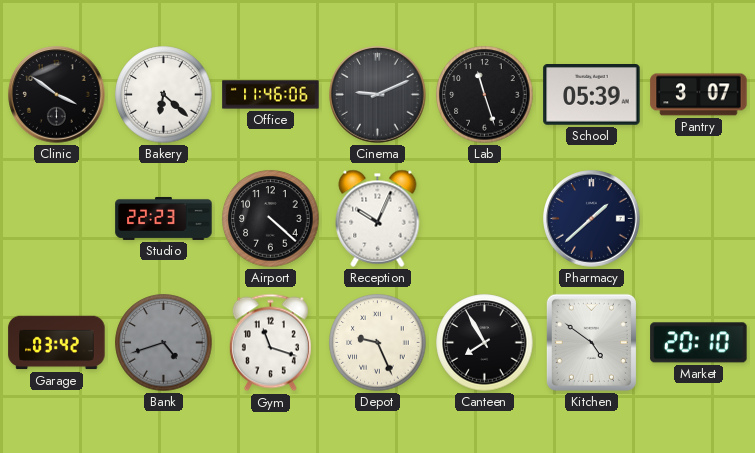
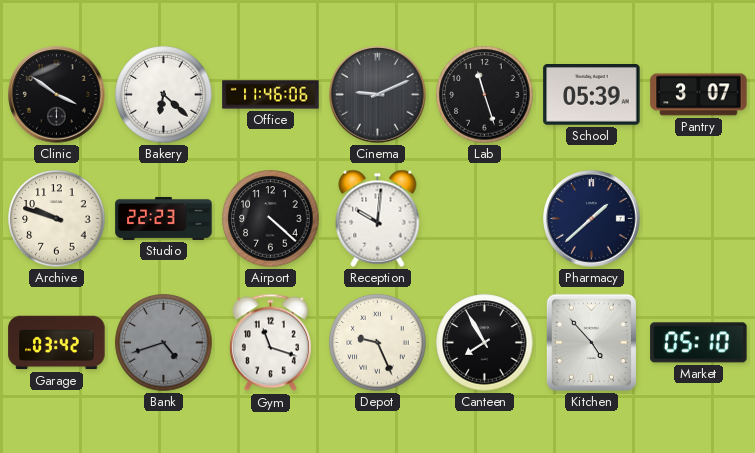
Archive: none -> 9:48 (57, 219)
Reception: 10:04 -> 10:01 (378, 218)
Kitchen: 4:51 -> 4:53 (591, 342)
Market: 20:10 -> 05:10 (699, 343)
